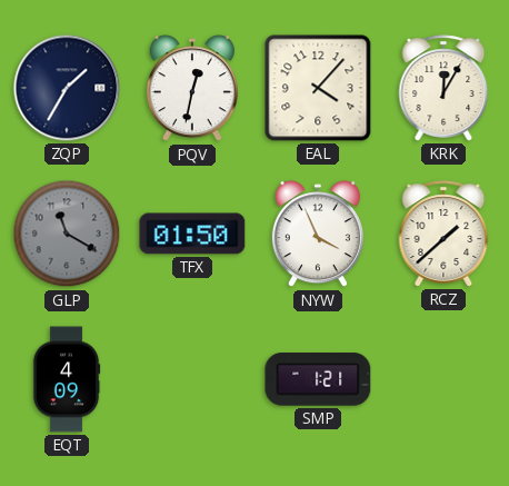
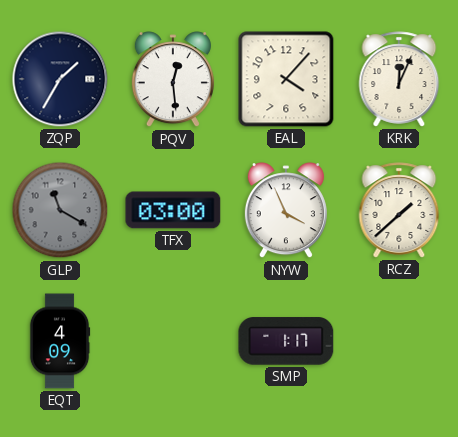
PQV: 12:32 -> 12:29 (173, 80)
KRK: 12:05 -> 12:04 (399, 79)
TFX: 01:50 -> 03:00 (173, 210)
SMP: 1:21 -> 1:17 (286, 341)
